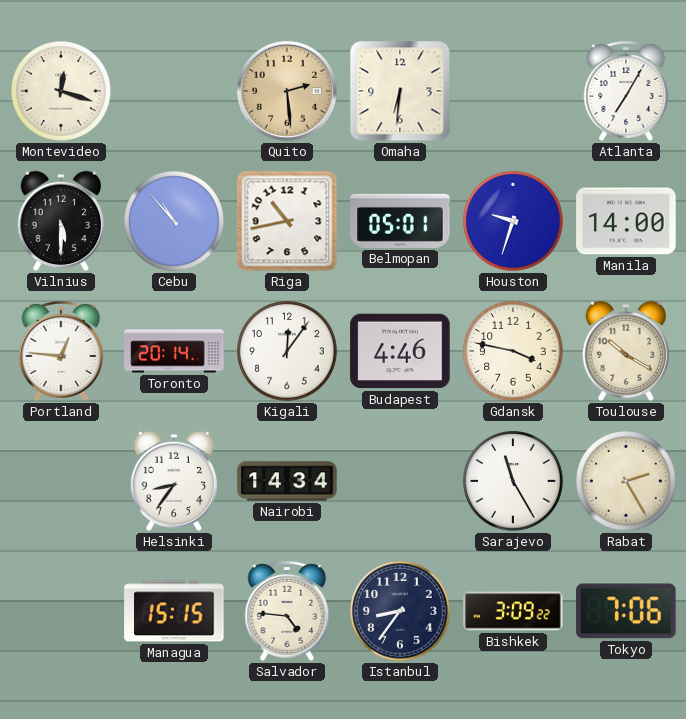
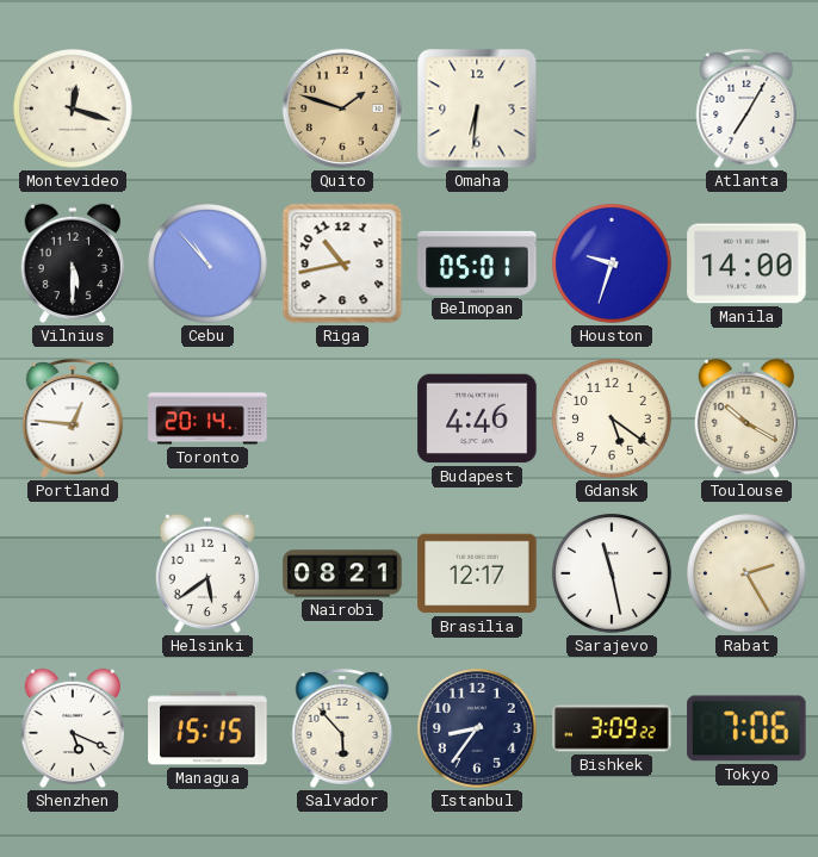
Quito: 2:29 -> 1:48 (342, 108)
Kigali: 12:06 -> none (288, 352)
Gdansk: 3:47 -> 5:21 (613, 420)
Helsinki: 8:36 -> 5:39 (206, 573)
Nairobi: 14:34 -> 08:21 (342, 573)
Brasilia: none -> 12:17 (477, 573)
Sarajevo: 11:25 -> 11:28 (613, 575)
Shenzhen: none -> 5:19 (72, 728)
Salvador: 4:46 -> 5:53 (342, 728)
